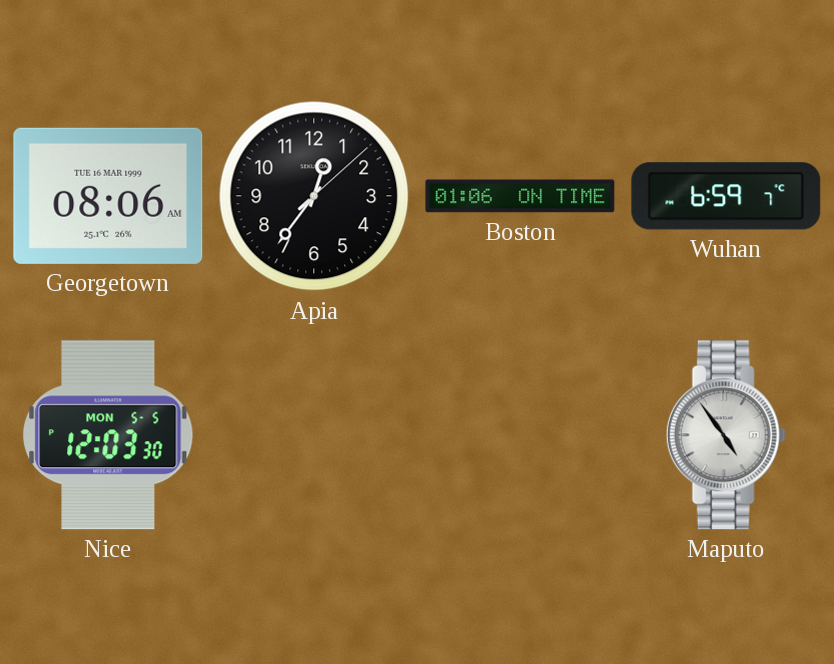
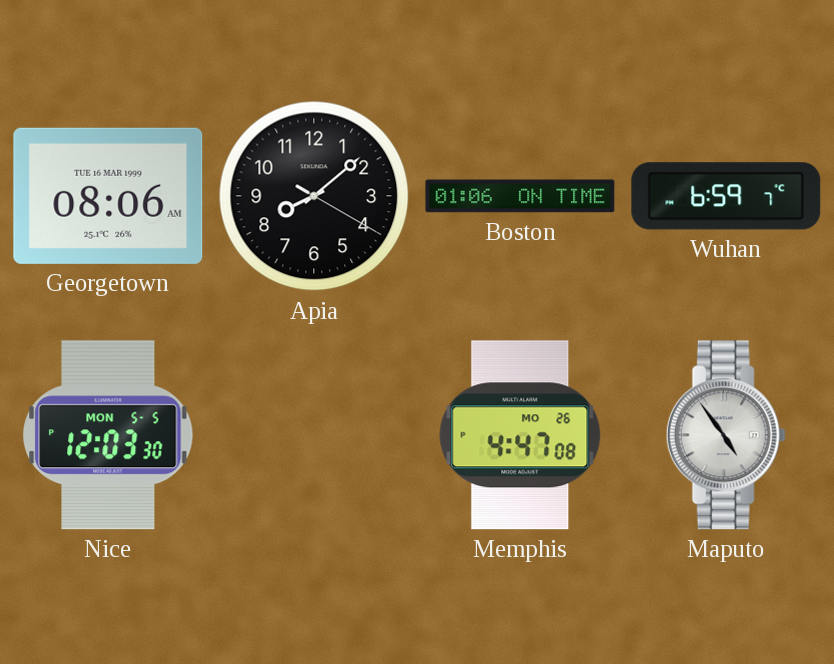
Apia: 12:36 -> 8:08 (314, 196)
Memphis: none -> 4:47 (520, 435)
